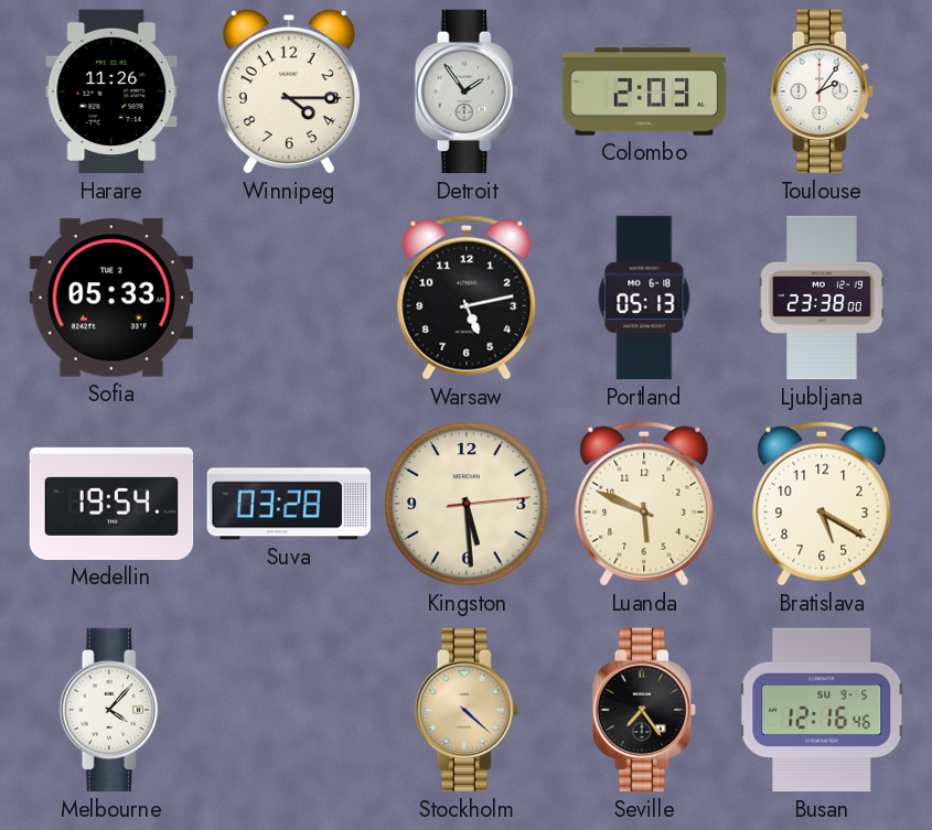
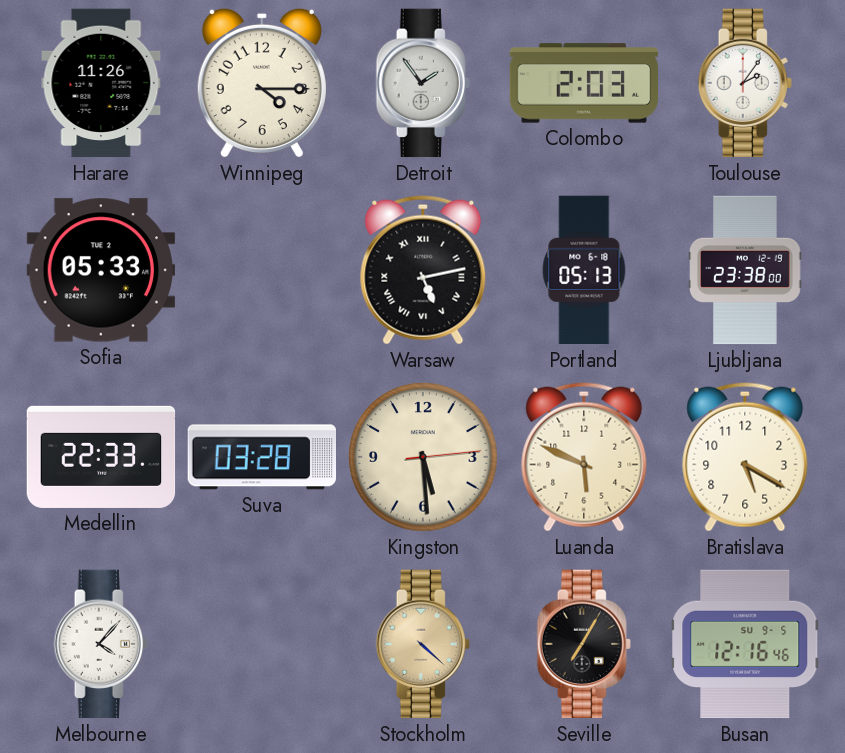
Warsaw numerals: Arabic -> Roman (423, 270)
Medellin: 19:54 -> 22:33 (101, 457)
Seville: 7:24 -> 7:05 (584, 644)
